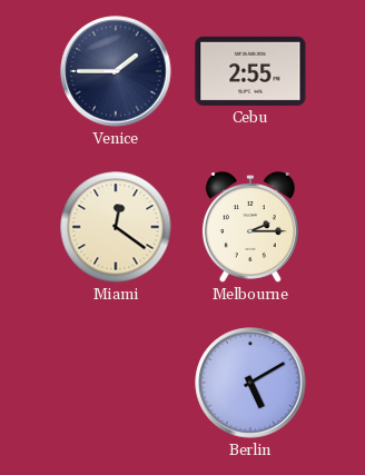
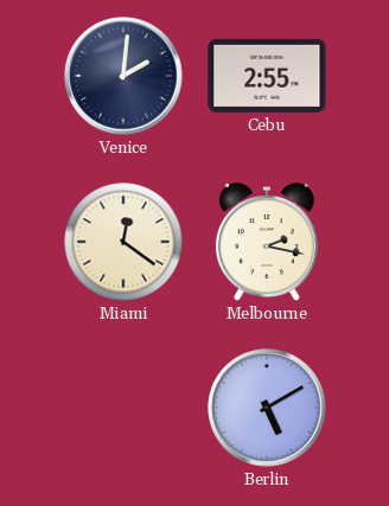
Venice: 1:45 -> 2:01 (123, 76)
Melbourne: 2:15 -> 2:17 (267, 243)
